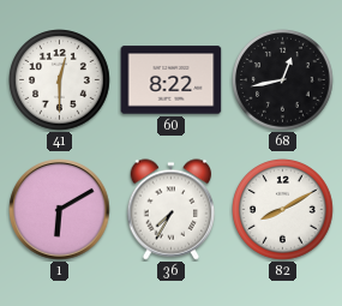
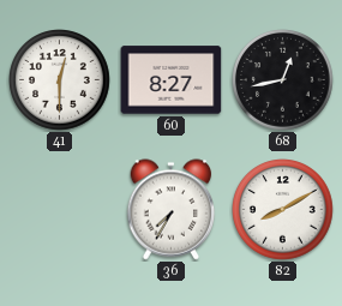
60: 8:22 -> 8:27 (172, 80)
1: 6:10 -> none (60, 210)
